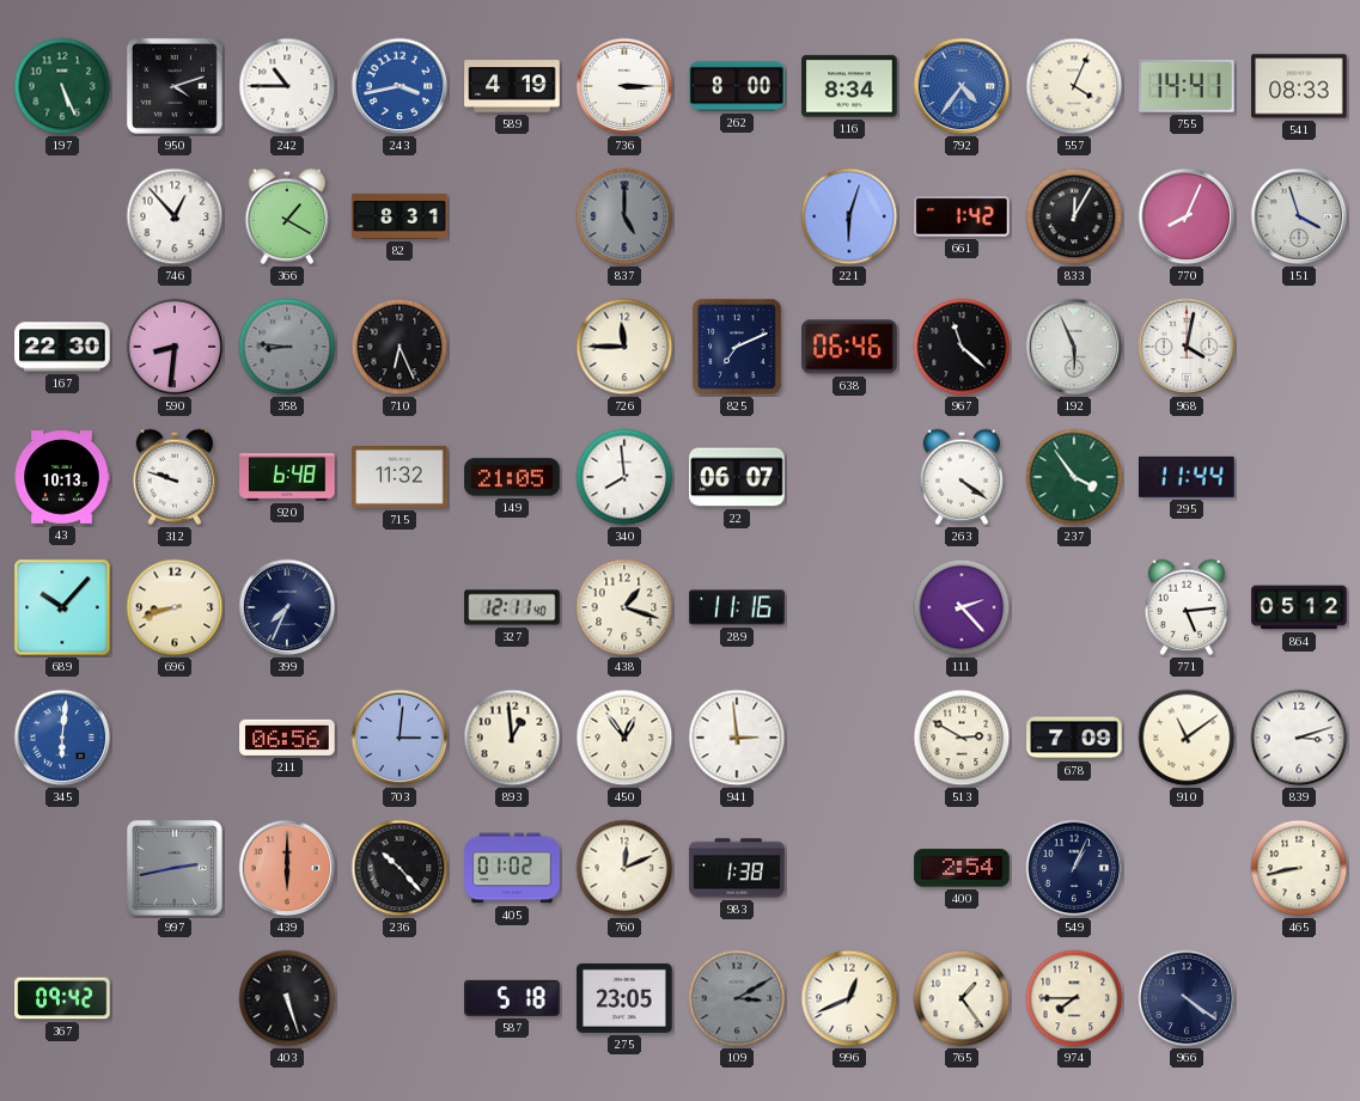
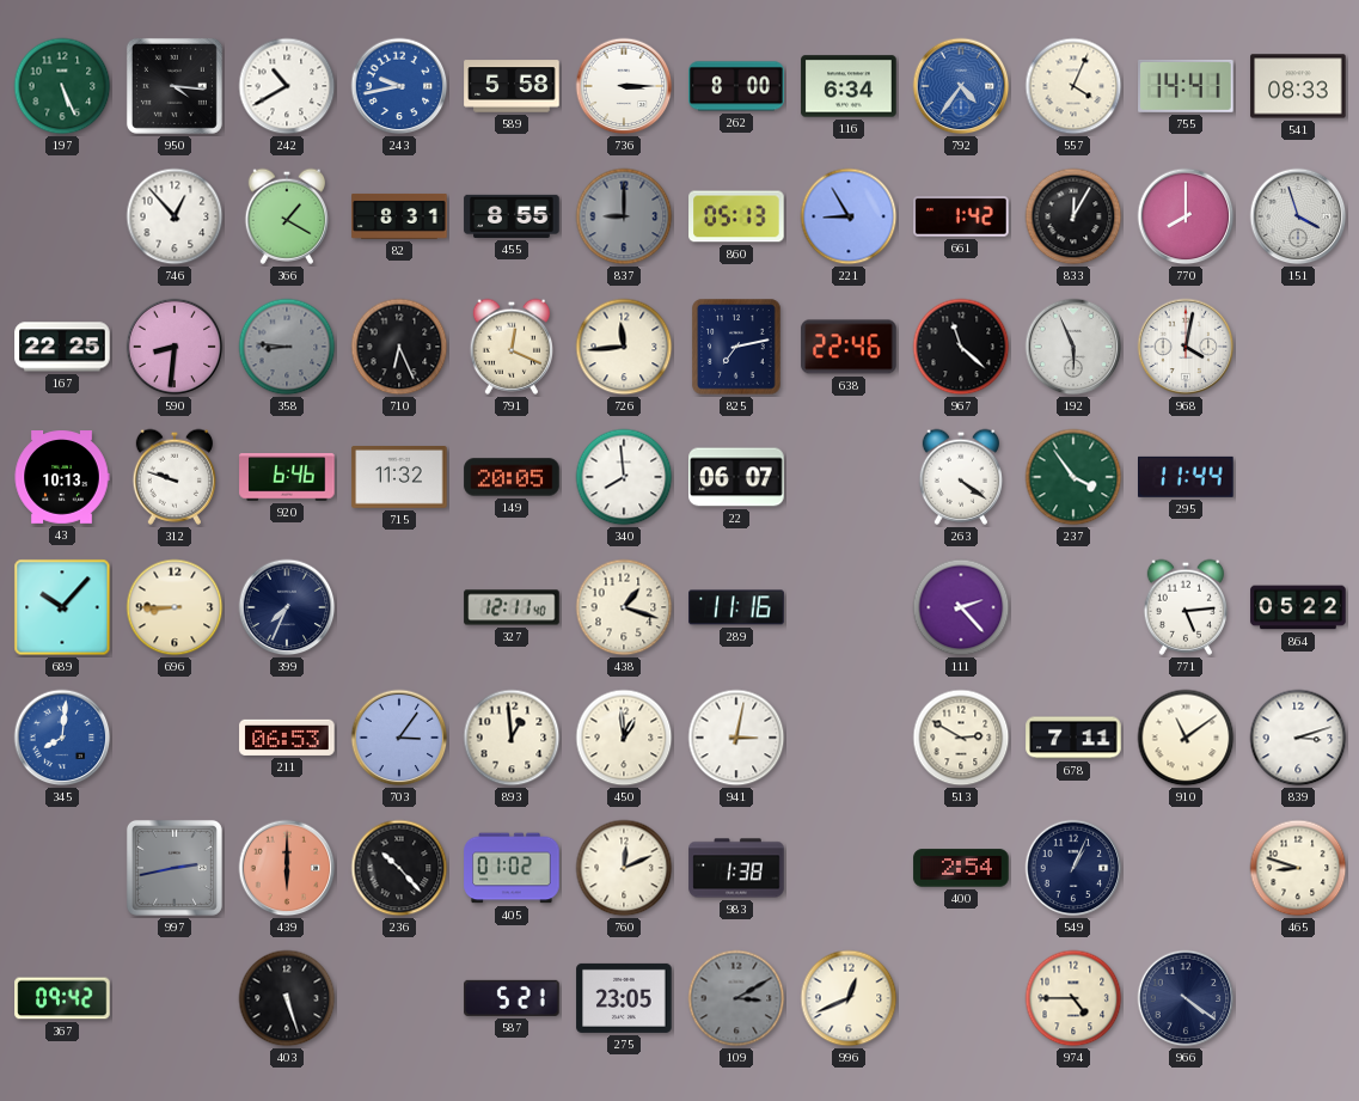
950: 4:12 -> 4:16 (175, 86)
242: 10:45 -> 10:40 (287, 86)
243: 3:43 -> 9:43 (399, 86)
589: 4:19 -> 5:58 (512, 86)
116: 8:34 -> 6:34 (849, 86)
455: none -> 8:55 (512, 216)
837: 5:00 -> 9:00 (624, 216)
860: none -> 05:13 (736, 216)
221: 6:03 -> 8:55 (849, 216)
770: 8:04 -> 8:00 (1186, 216)
167: 22:30 -> 22:25 (62, 347)
791: none -> 12:19 (510, 347)
726: 11:45 -> 11:44 (624, 347)
825: 7:11 -> 7:13 (736, 347)
638: 06:46 -> 22:46 (849, 347)
920: 6:48 -> 6:46 (287, 477)
149: 21:05 -> 20:05 (512, 477)
696: 8:42 -> 8:45 (175, 607)
864: 05:12 -> 05:22 (1298, 607)
345: 6:01 -> 8:01 (62, 738)
211: 06:56 -> 06:53 (287, 738)
703: 3:01 -> 3:06 (399, 738)
450: 12:54 -> 12:59 (624, 738)
941: 2:59 -> 3:02 (736, 738)
678: 7:09 -> 7:11 (1073, 738)
465: 8:43 -> 8:48 (1298, 868)
587: 5:18 -> 5:21 (512, 998)
765: 1:24 -> none (962, 998)
974: 7:45 -> 4:45 (1073, 998)
